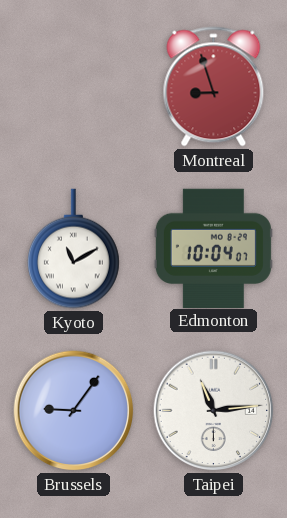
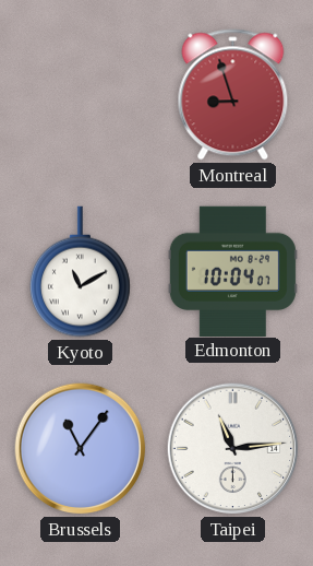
Brussels: 9:06 -> 11:06 (81, 449)
